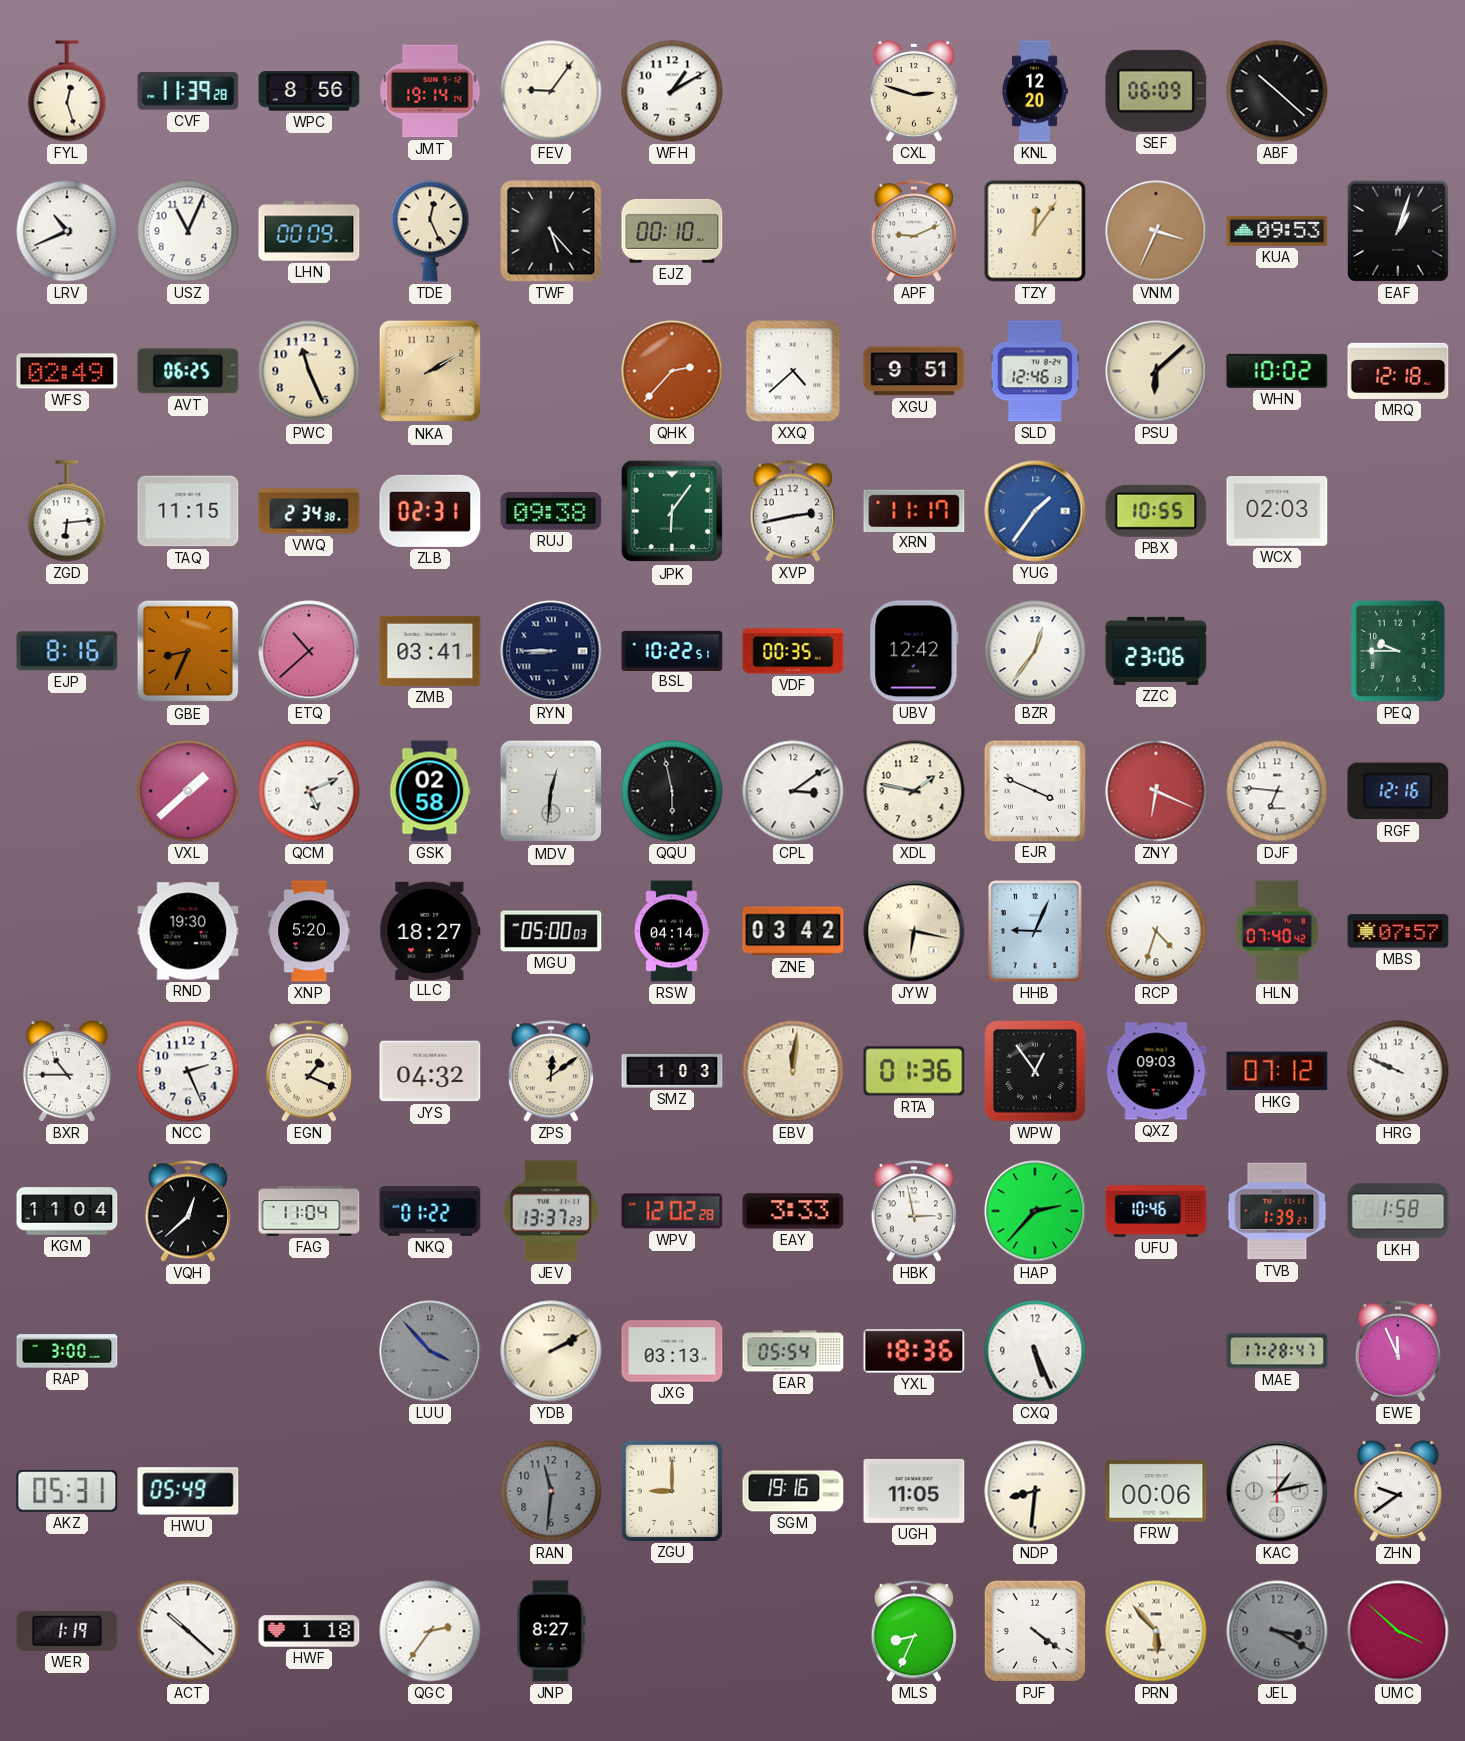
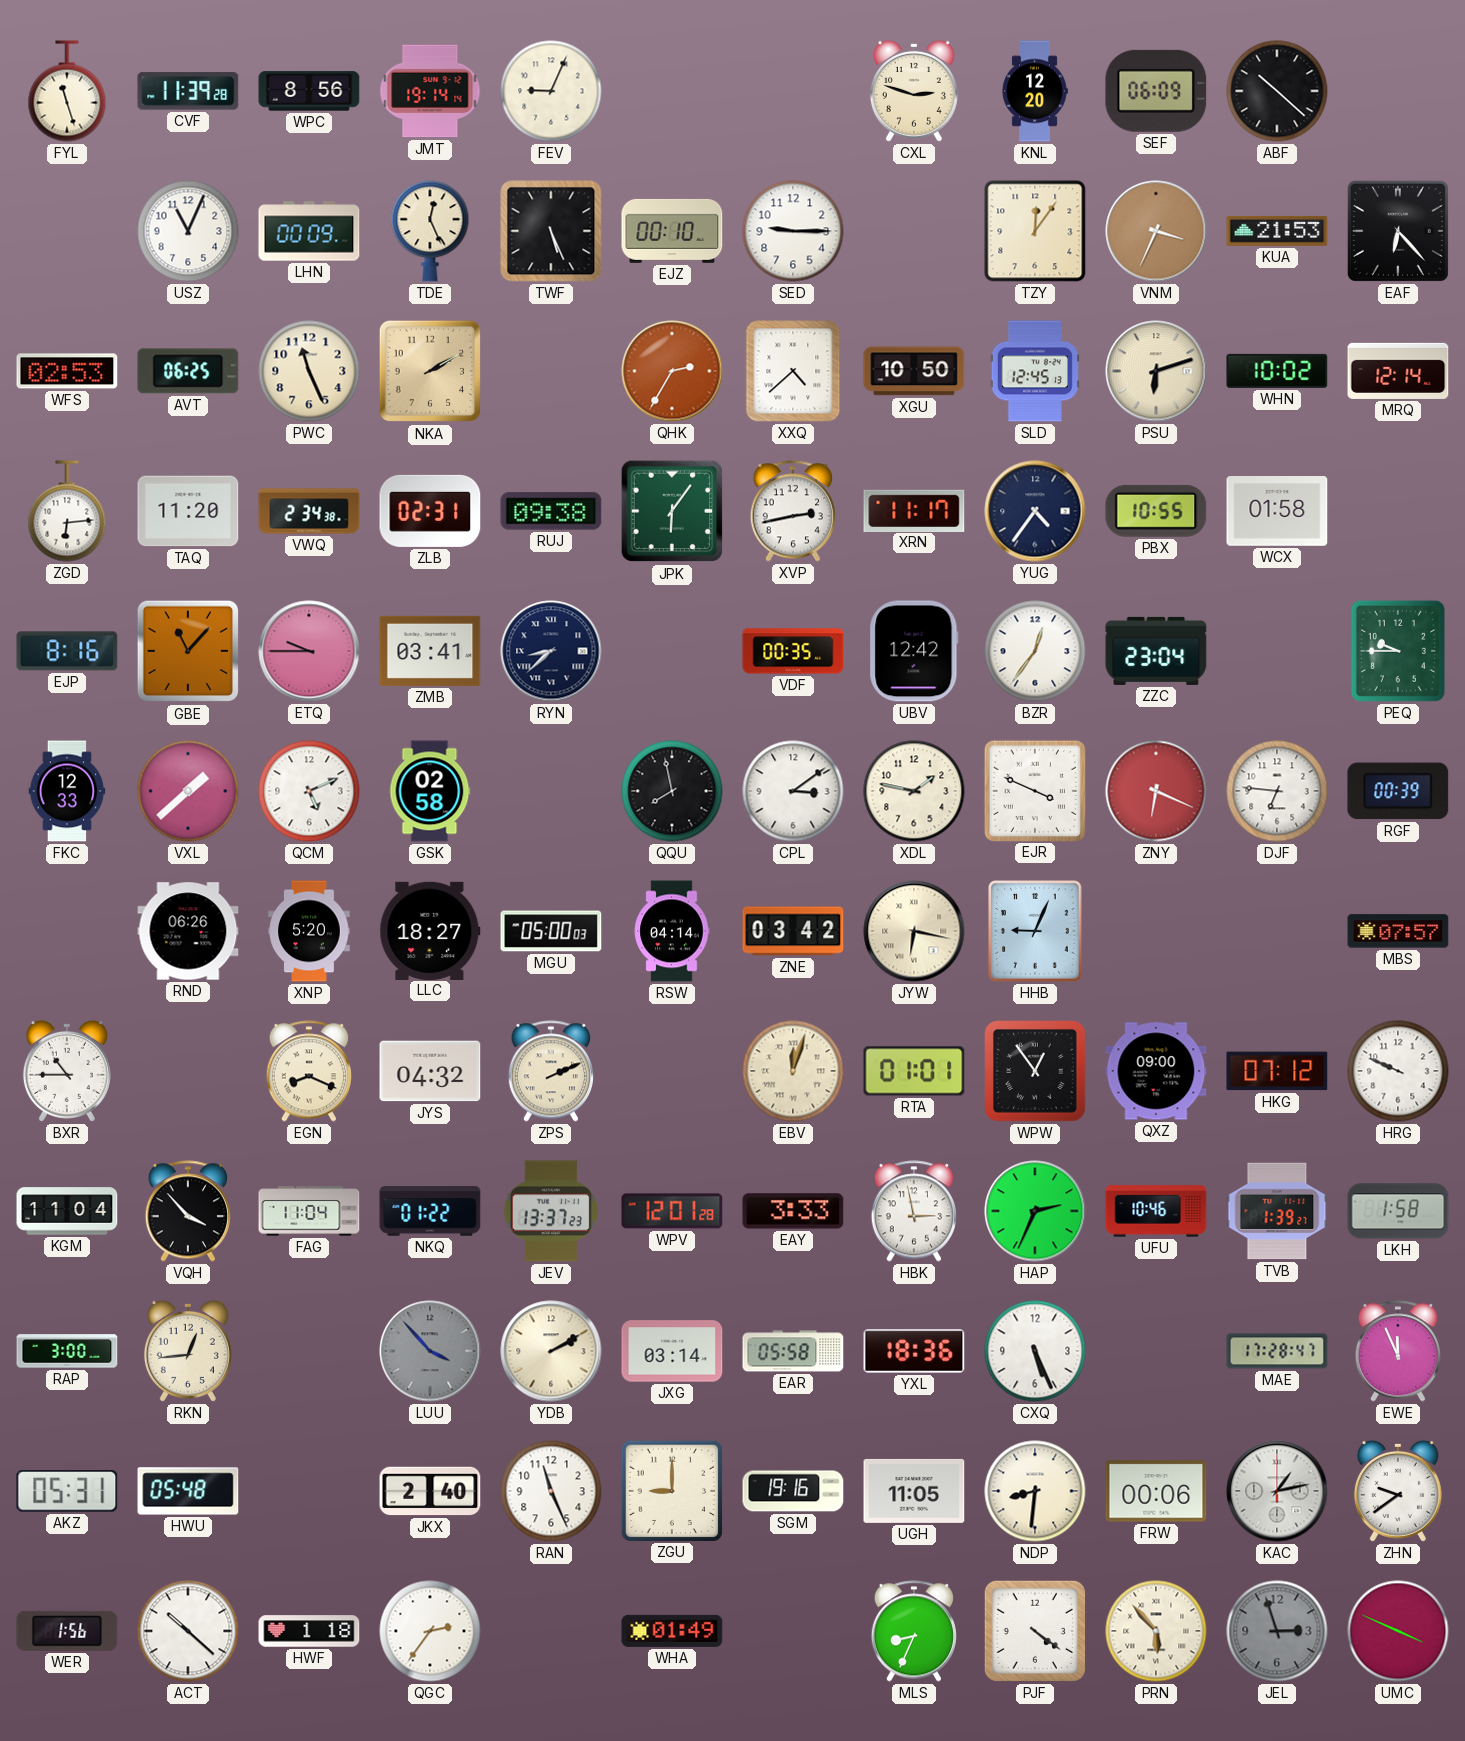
FYL: 12:27 -> 11:27 (67, 91)
FEV: 9:06 -> 9:04 (551, 91)
WFH: 1:10 -> none (672, 91)
LRV: 10:41 -> none (67, 231)
TWF: 5:23 -> 5:26 (551, 231)
SED: none -> 9:15 (793, 231)
APF: 9:11 -> none (914, 231)
KUA: 09:53 -> 21:53 (1277, 231)
EAF: 1:03 -> 6:23 (1398, 231)
WFS: 02:49 -> 02:53 (67, 371)
QHK: 2:37 -> 2:35 (672, 371)
XGU: 9:51 -> 10:50 (914, 371)
SLD: 12:46 -> 12:45 (1035, 371)
PSU: 6:08 -> 6:12 (1156, 371)
MRQ: 12:18 -> 12:14 (1398, 371)
TAQ: 11:15 -> 11:20 (188, 511)
YUG: 1:36 -> 4:36 (1035, 511)
YUG dial: blue -> navy (1035, 511)
WCX: 02:03 -> 01:58 (1277, 512)
GBE: 8:34 -> 11:07 (188, 651)
ETQ: 10:38 -> 9:45 (309, 651)
RYN: 8:45 -> 8:38 (551, 651)
BSL: 10:22 -> none (672, 650)
ZZC: 23:06 -> 23:04 (1156, 651)
FKC: none -> 12:33 (67, 791)
MDV: 12:31 -> none (551, 791)
QQU: 5:58 -> 7:58 (672, 791)
RGF: 12:16 -> 00:39 (1398, 791)
RND: 19:30 -> 06:26 (188, 931)
RCP: 4:33 -> none (1156, 931)
HLN: 07:40 -> none (1277, 931)
NCC: 2:26 -> none (188, 1071)
EGN: 1:19 -> 8:19 (309, 1071)
ZPS: 12:09 -> 2:11 (551, 1071)
SMZ: 1:03 -> none (672, 1071)
EBV: 12:01 -> 12:03 (793, 1071)
RTA: 01:36 -> 01:01 (914, 1071)
QXZ: 09:03 -> 09:00 (1156, 1071)
VQH: 12:38 -> 3:53 (188, 1211)
WPV: 12:02 -> 12:01 (672, 1211)
HAP: 2:37 -> 2:34 (1035, 1211)
RKN: none -> 12:44 (188, 1351)
JXG: 03:13 -> 03:14 (672, 1351)
EAR: 05:54 -> 05:58 (793, 1351)
HWU: 05:49 -> 05:48 (188, 1491)
JKX: none -> 2:40 (430, 1491)
RAN: 11:31 -> 11:26 (551, 1491)
RAN dial: grey -> white (551, 1491)
WER: 1:19 -> 1:56 (67, 1631)
JNP: 8:27 -> none (551, 1631)
WHA: none -> 01:49 (672, 1631)
JEL: 3:20 -> 2:57 (1277, 1631)
UMC: 3:52 -> 3:49 (1398, 1631)
